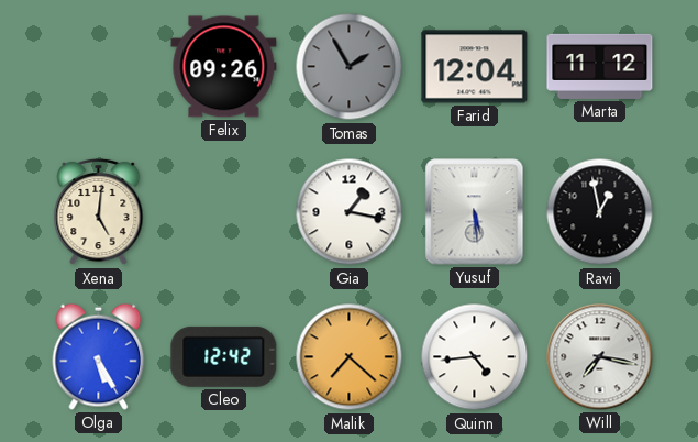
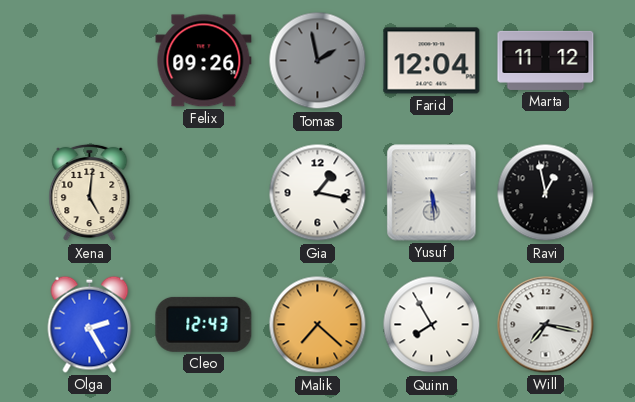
Tomas: 1:55 -> 1:58 (318, 61)
Olga: 5:25 -> 2:25 (90, 324)
Cleo: 12:42 -> 12:43 (204, 324)
Quinn: 4:44 -> 7:55 (432, 325)
